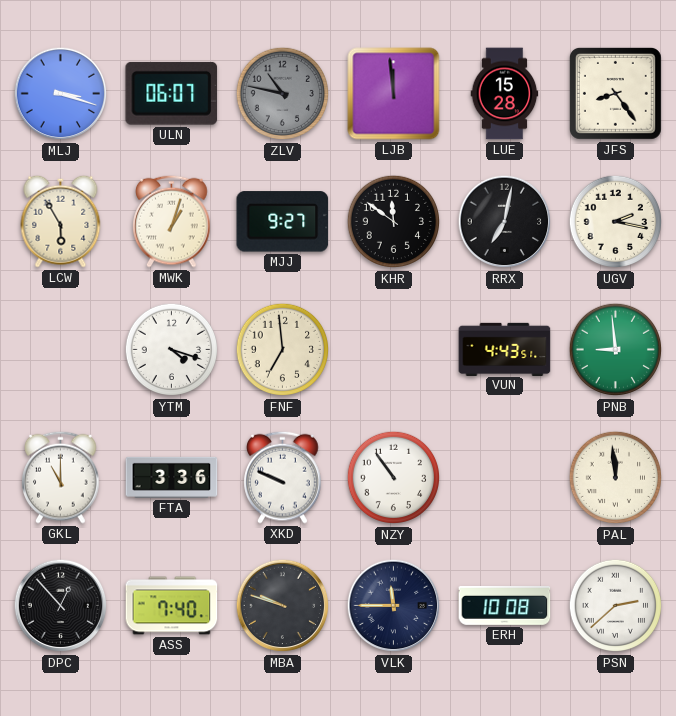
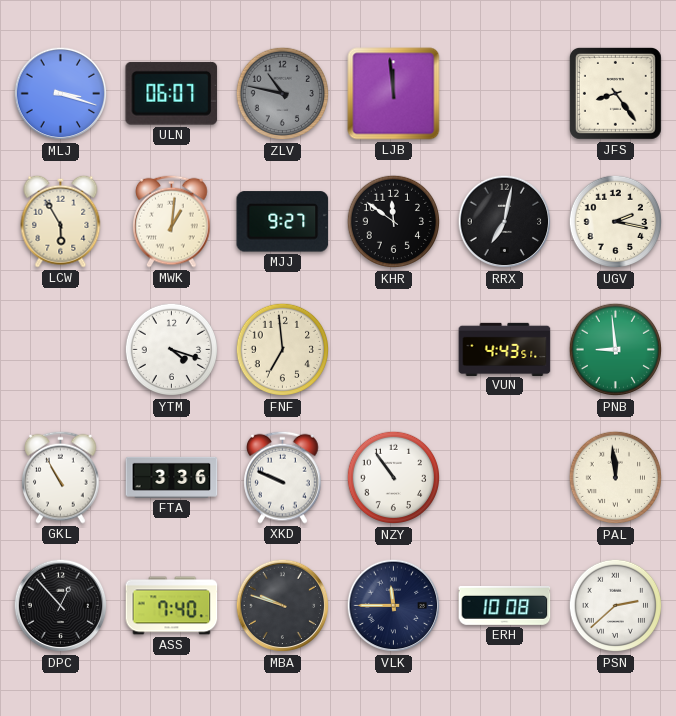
LUE: 15:28 -> none (505, 94)
MWK: 1:03 -> 1:01 (172, 221)
GKL: 11:00 -> 10:55 (61, 477)
